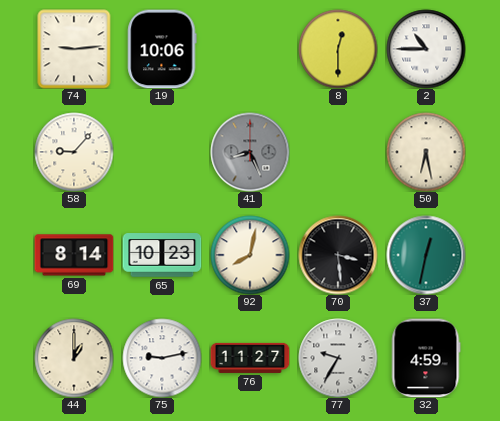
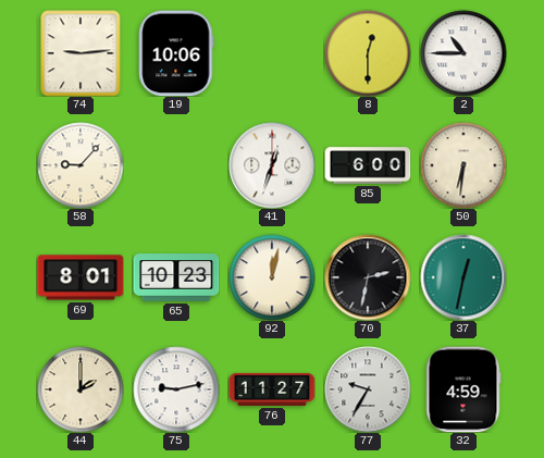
41: 8:26 -> 12:33 (272, 165)
41 dial: grey -> white (272, 165)
85: none -> 6:00 (368, 165)
50: 6:28 -> 6:31 (463, 165)
69: 8:14 -> 8:01 (81, 277)
92: 8:02 -> 12:02 (272, 277)
70: 3:29 -> 2:32 (368, 277)
44: 1:00 -> 2:00 (81, 389)
